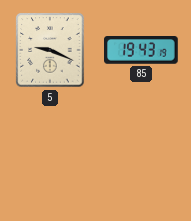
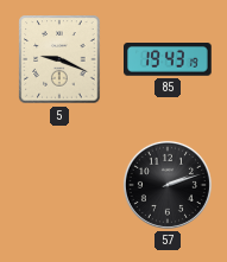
57: none -> 2:12 (168, 185)
